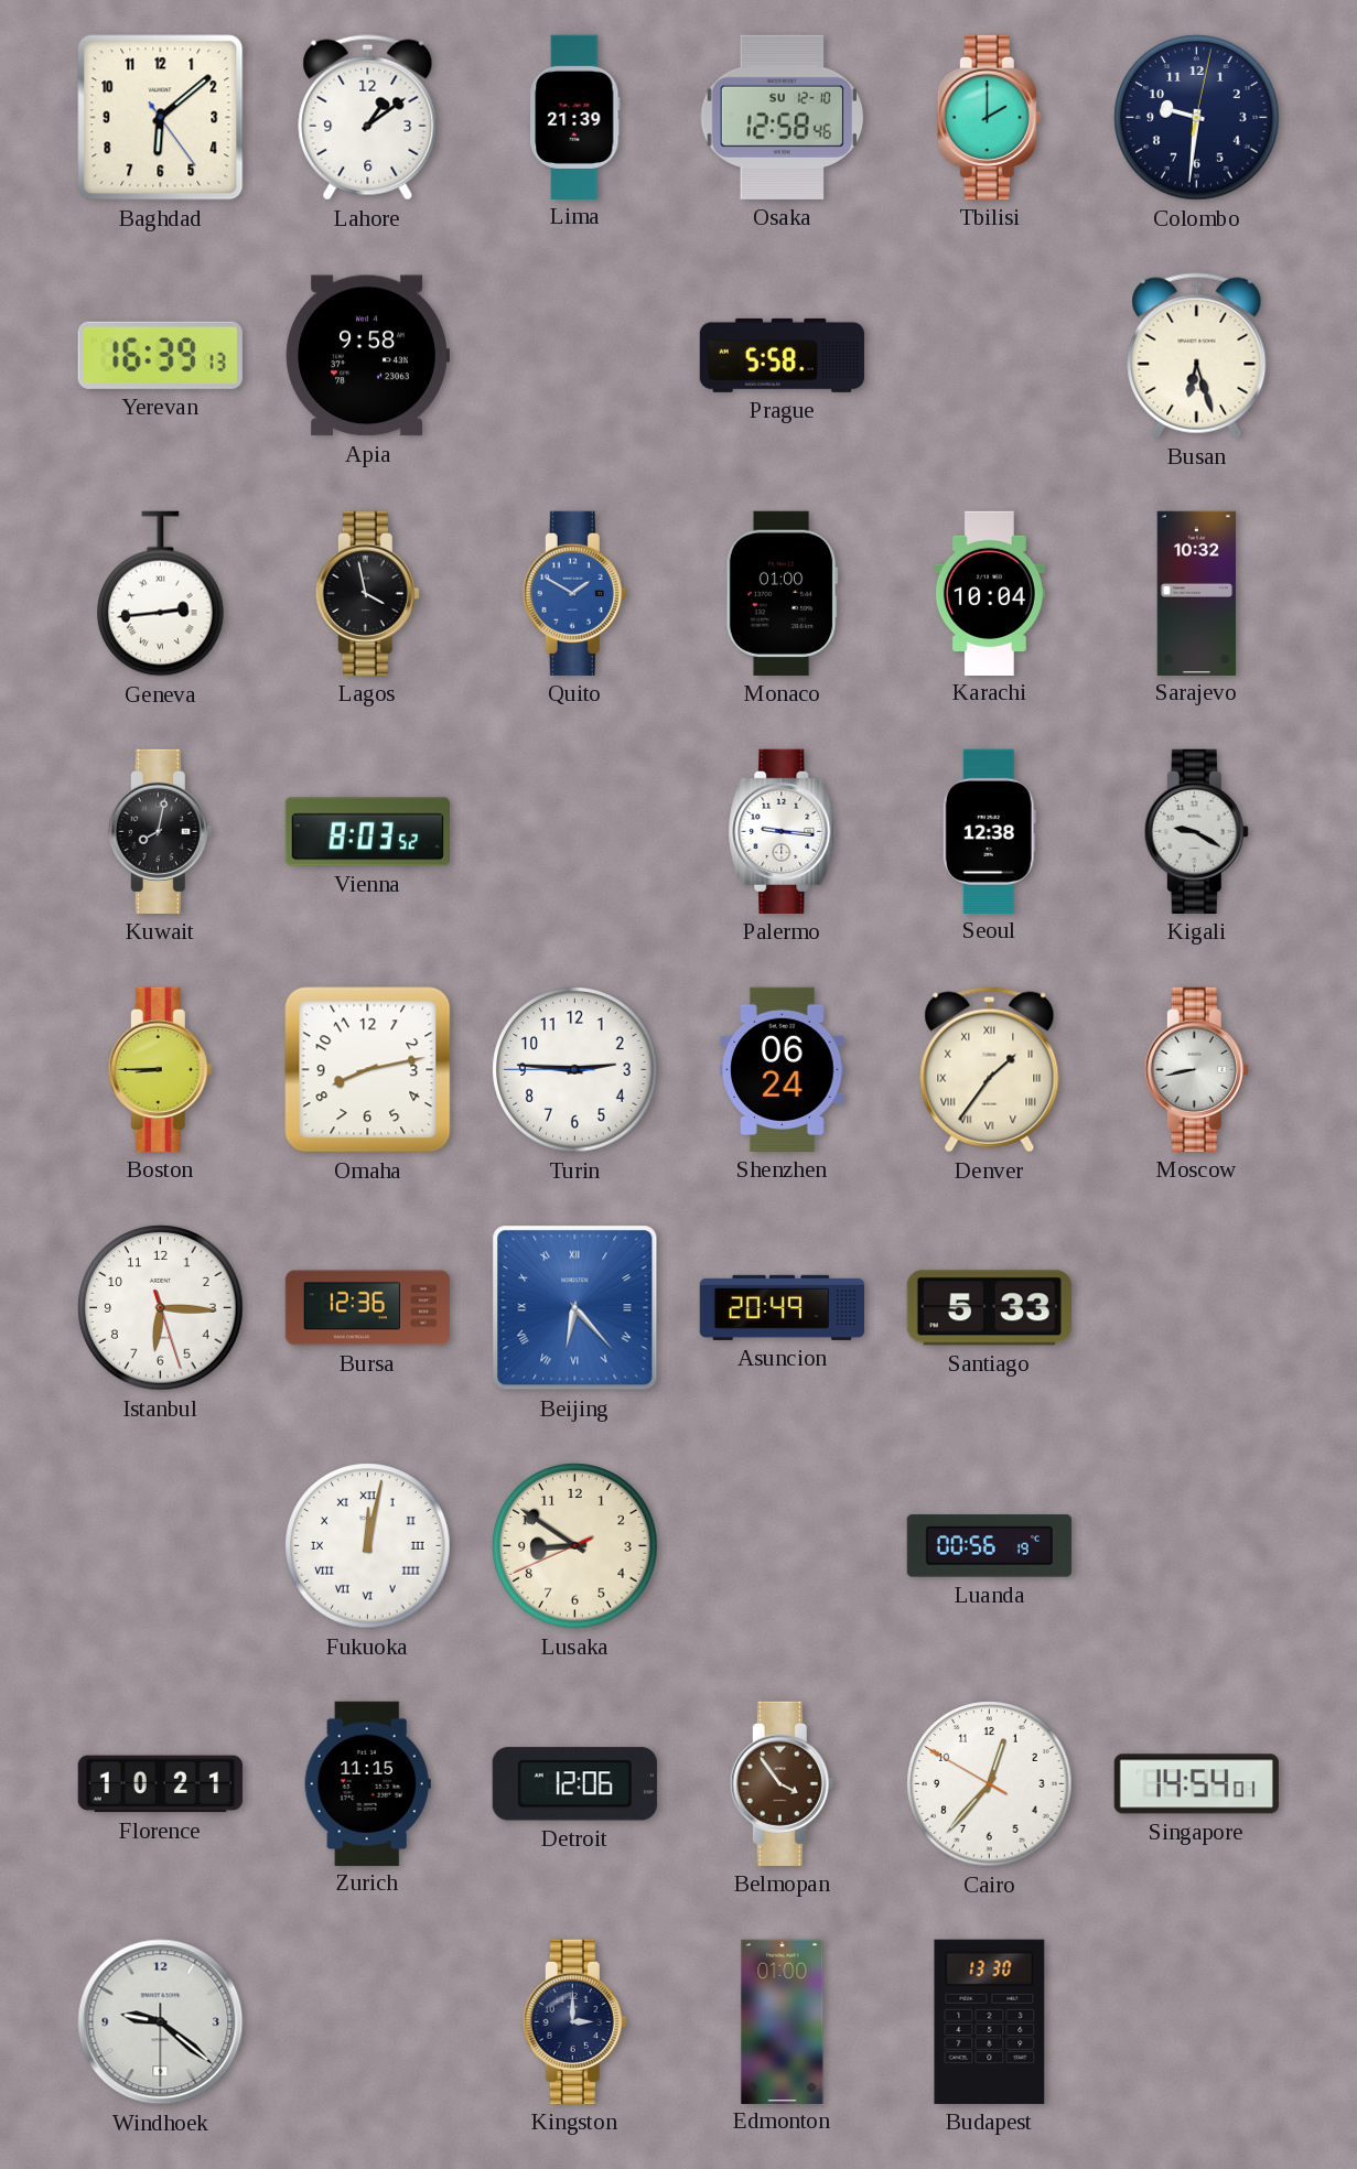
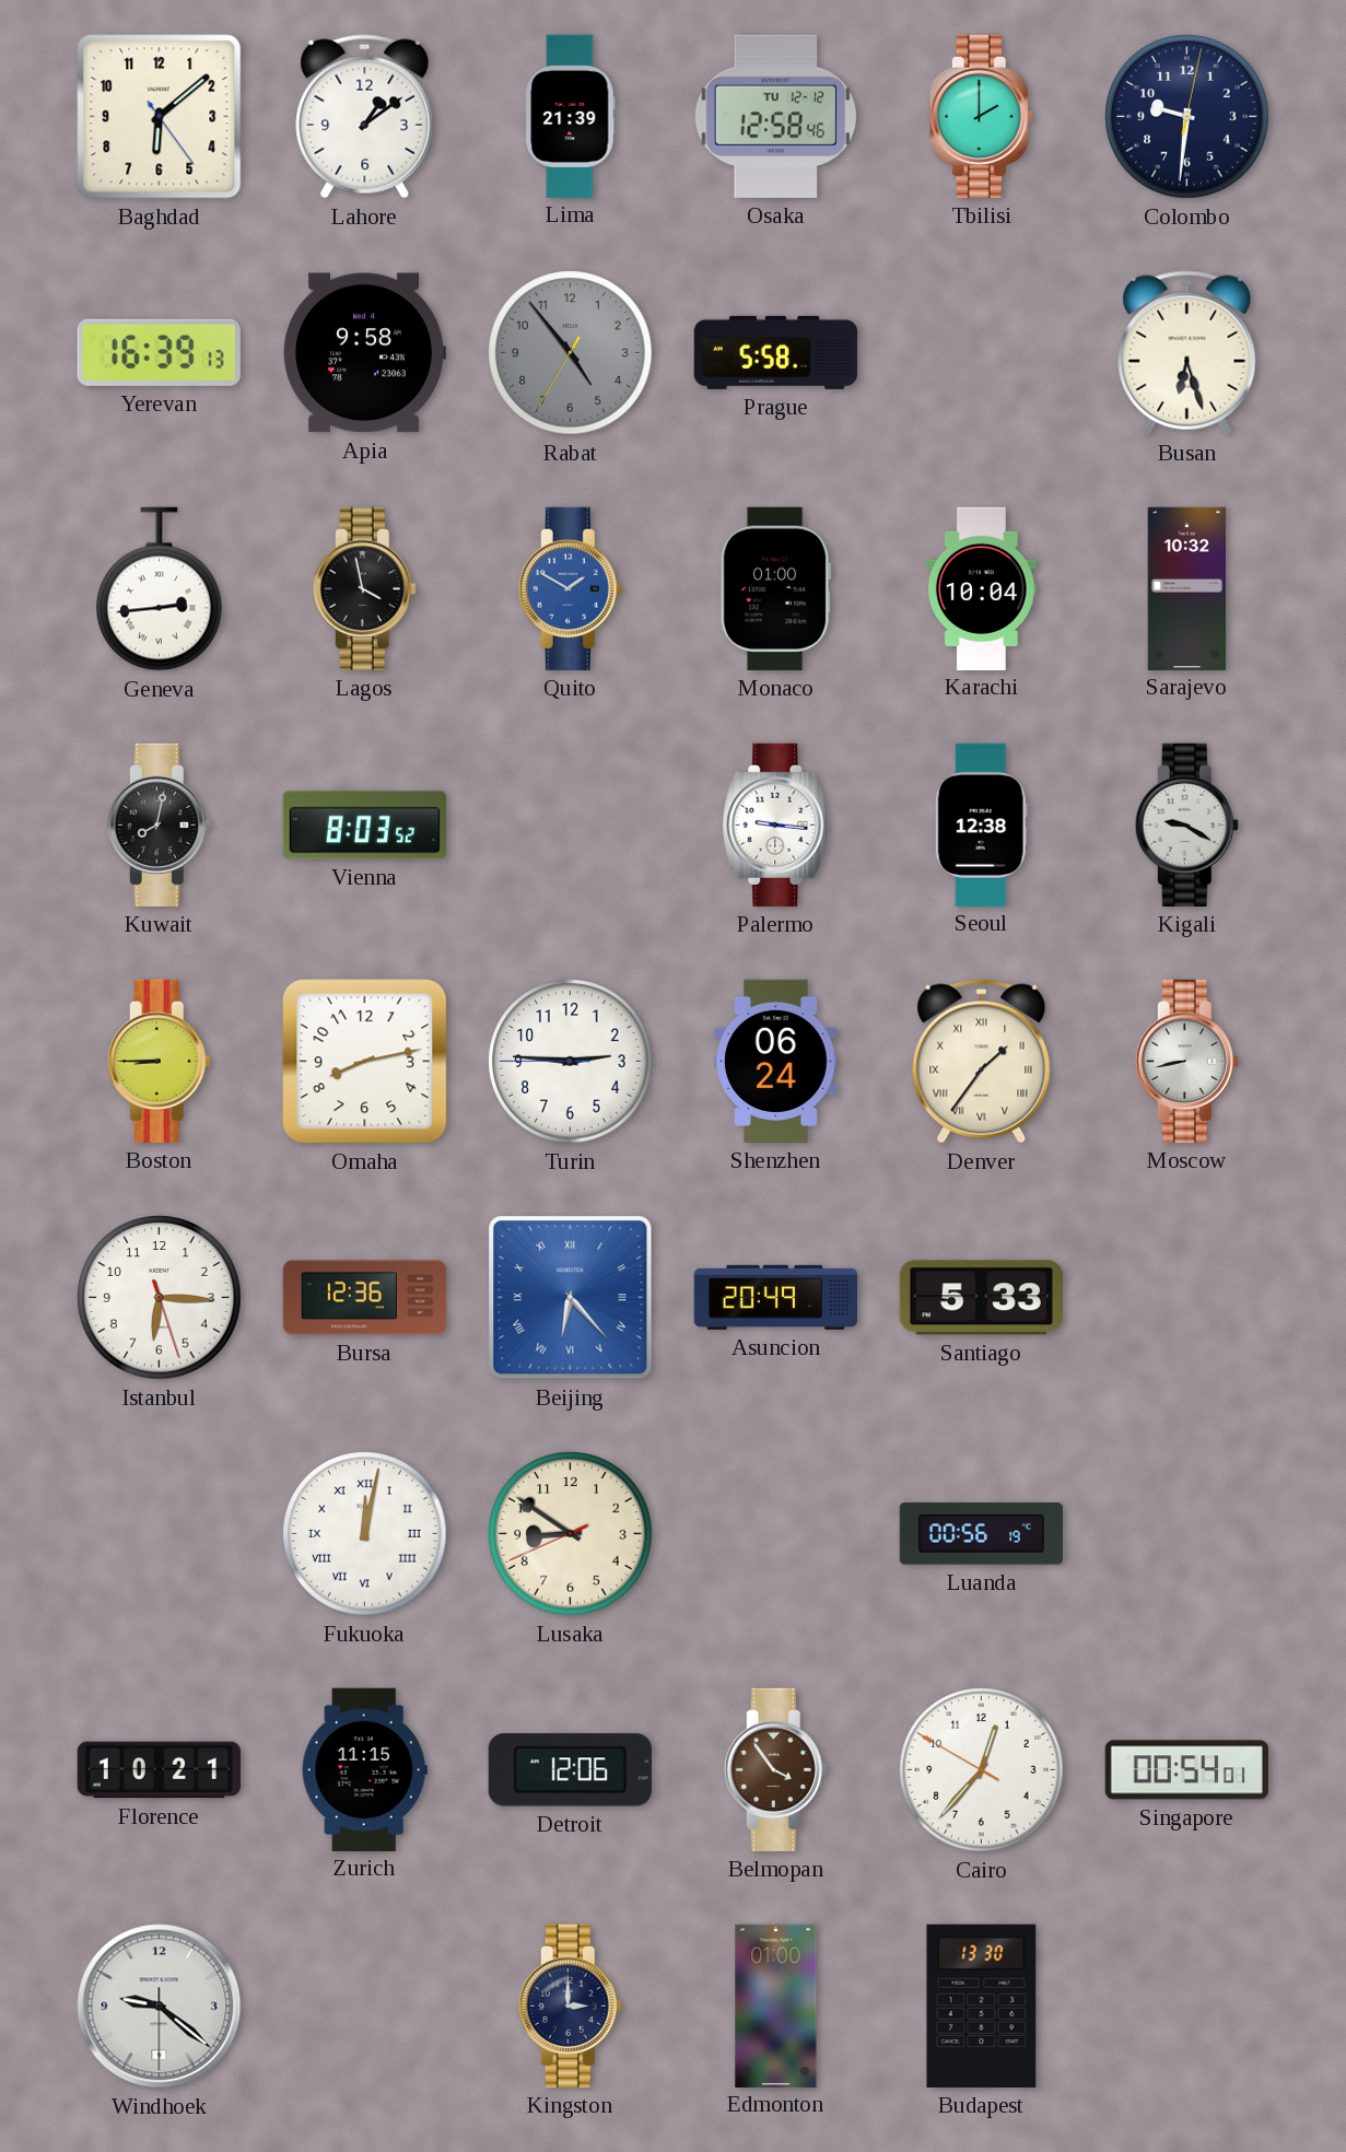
Osaka date: SU 12-10 -> TU 12-12 (775, 116)
Rabat: none -> 4:53 (571, 353)
Singapore: 14:54 -> 00:54 (1186, 1770)
